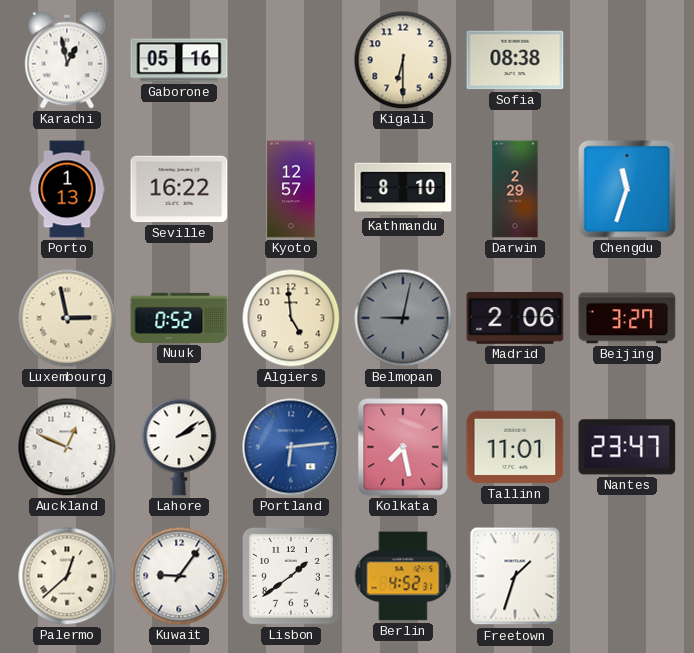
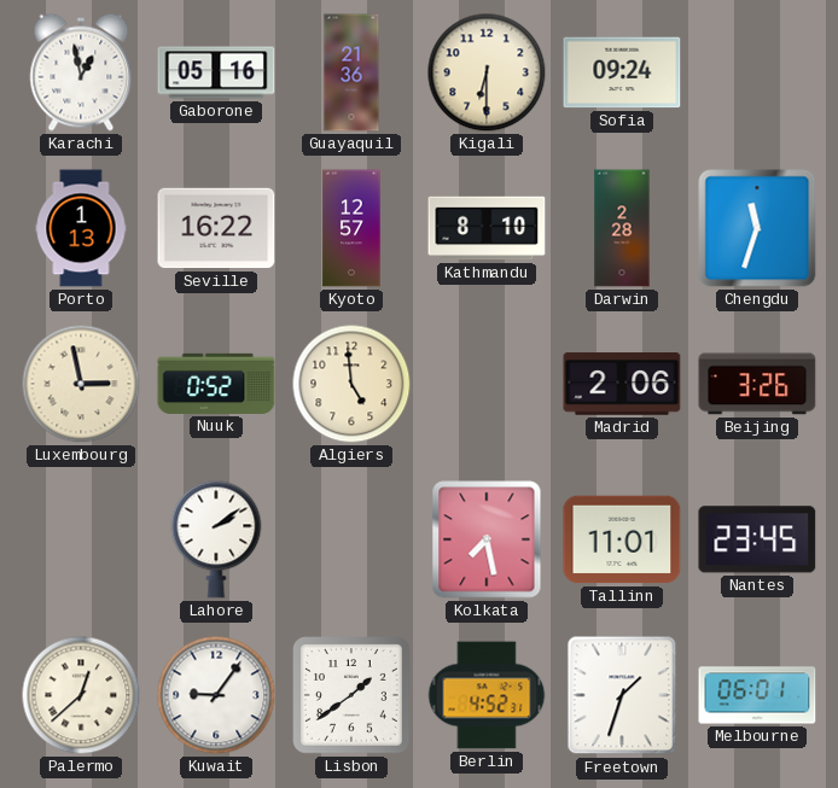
Guayaquil: none -> 21:36 (351, 72)
Sofia: 08:38 -> 09:24 (622, 72)
Darwin: 2:29 -> 2:28 (622, 228)
Belmopan: 9:02 -> none (403, 318)
Beijing: 3:27 -> 3:26 (757, 384)
Auckland: 12:49 -> none (67, 447)
Portland: 6:14 -> none (291, 447)
Nantes: 23:47 -> 23:45 (757, 539)
Melbourne: none -> 06:01 (757, 695)
